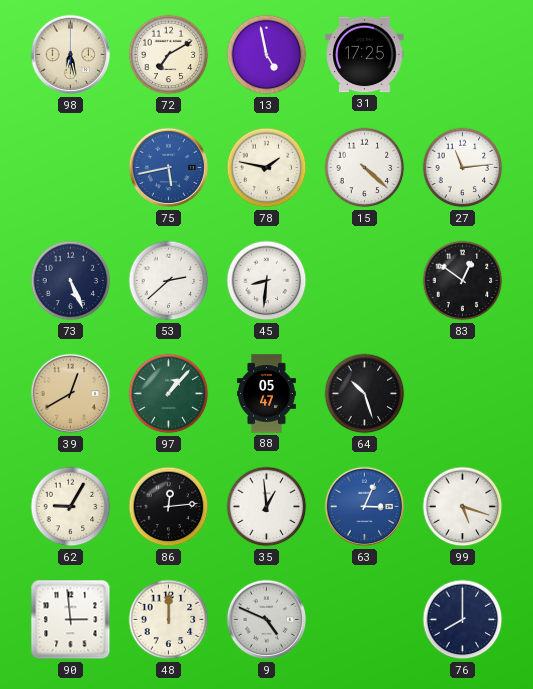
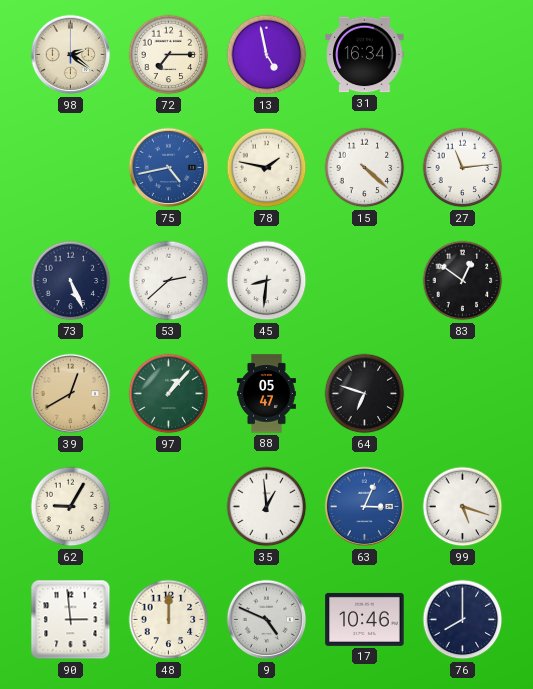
98: 6:28 -> 2:21 (71, 55)
72: 7:10 -> 7:15 (169, 55)
31: 17:25 -> 16:34 (365, 55)
75: 5:43 -> 4:43 (169, 168)
64: 10:27 -> 6:48 (365, 394)
86: 12:14 -> none (169, 507)
17: none -> 10:46 (365, 619)
